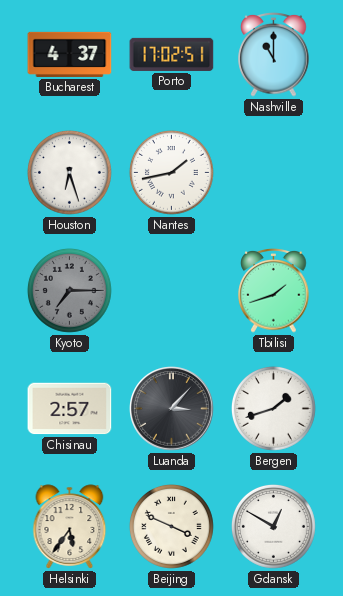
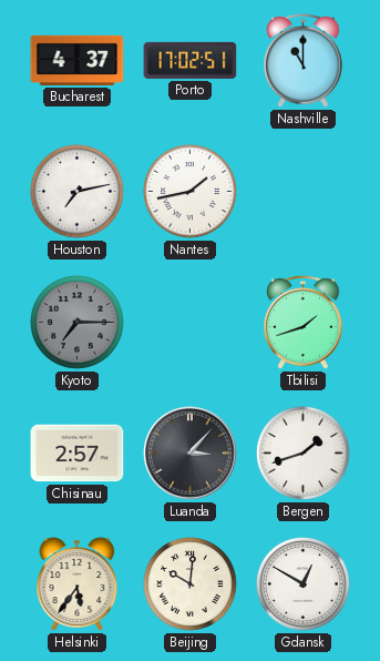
Houston: 6:27 -> 7:13 (78, 192)
Beijing: 3:49 -> 10:01 (191, 584)
